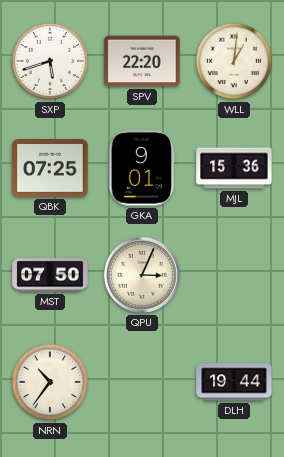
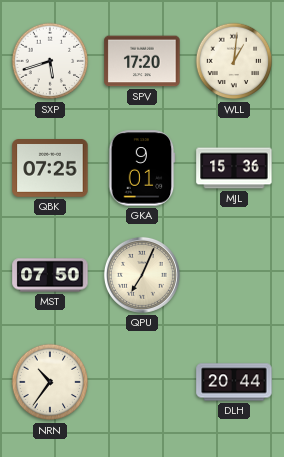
SPV: 22:20 -> 17:20 (142, 61)
QPU: 3:04 -> 7:04 (142, 275)
DLH: 19:44 -> 20:44 (234, 382)
